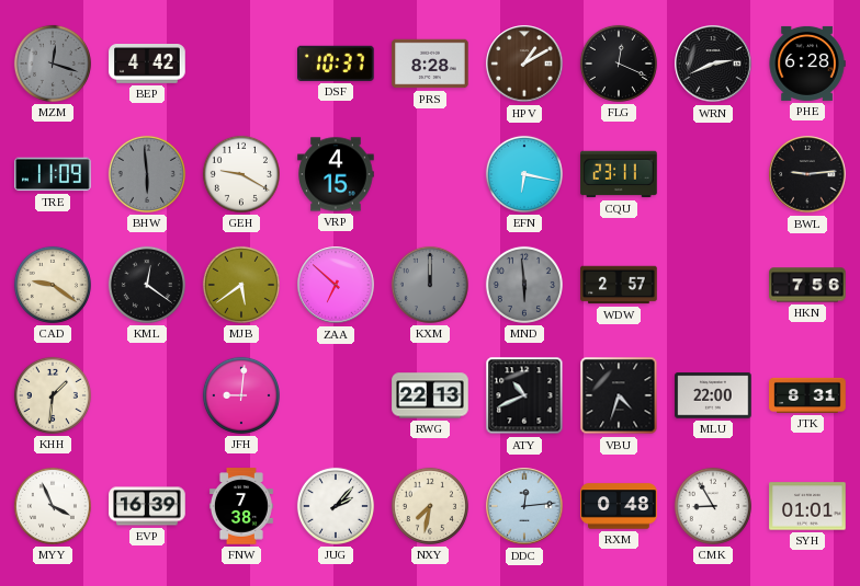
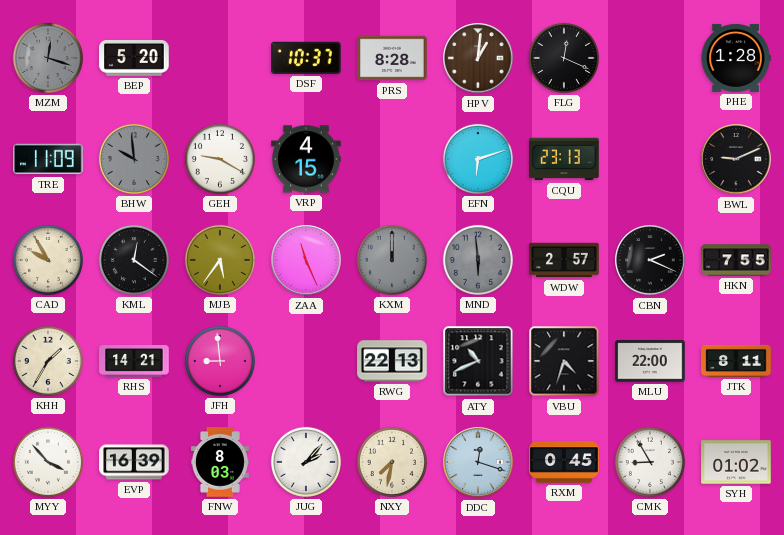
BEP: 4:42 -> 5:20 (134, 59)
HPV: 1:10 -> 1:01 (478, 58)
WRN: 2:41 -> none (713, 64)
PHE: 6:28 -> 1:28 (736, 58)
BHW: 5:59 -> 9:59 (134, 159)
EFN: 6:17 -> 6:12 (478, 159)
CQU: 23:11 -> 23:13 (564, 159)
BWL: 9:14 -> 9:11 (736, 159)
CAD: 9:21 -> 9:55 (48, 260)
MJB: 5:39 -> 5:36 (220, 260)
ZAA: 6:52 -> 11:26 (306, 260)
CBN: none -> 2:19 (650, 260)
HKN: 7:56 -> 7:55 (736, 260)
KHH: 1:31 -> 1:35 (48, 361)
RHS: none -> 14:21 (134, 361)
JFH: 9:01 -> 8:59 (220, 361)
JTK: 8:31 -> 8:11 (736, 361)
MYY: 3:56 -> 3:53 (48, 462)
FNW: 7:38 -> 8:03 (220, 462)
DDC: 12:14 -> 12:18 (478, 462)
RXM: 0:48 -> 0:45 (564, 462)
SYH: 01:01 -> 01:02 (736, 462)
